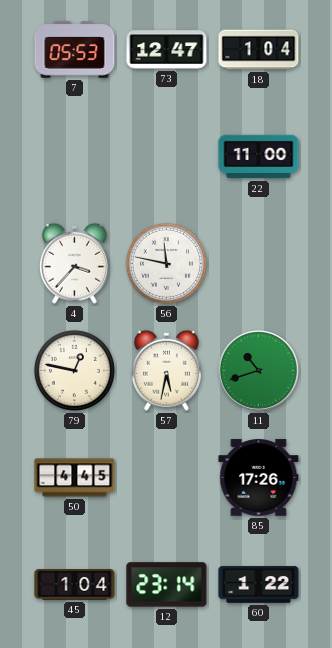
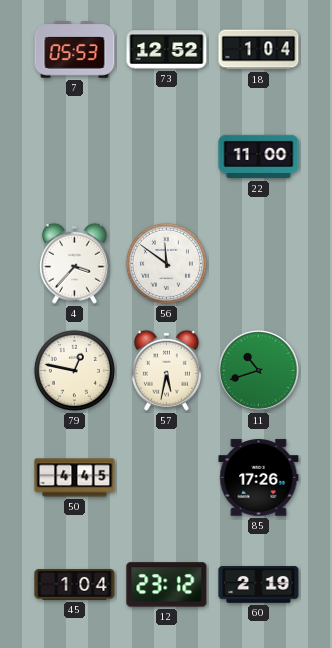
73: 12:47 -> 12:52 (167, 50)
56: 11:47 -> 11:51 (166, 263)
12: 23:14 -> 23:12 (167, 585)
60: 1:22 -> 2:19 (259, 585)
